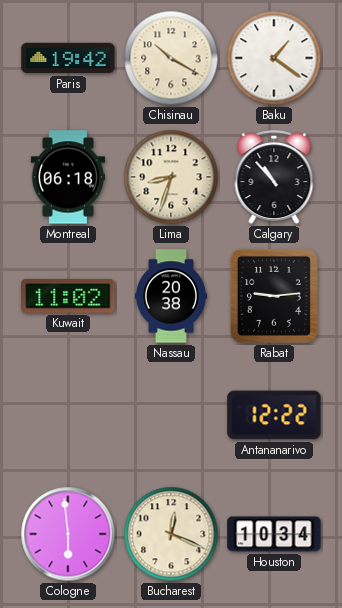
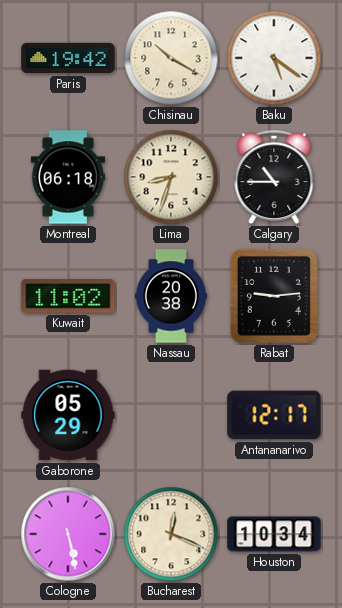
Baku: 1:21 -> 5:21 (274, 58)
Calgary: 10:53 -> 10:45 (274, 178)
Gaborone: none -> 05:29 (68, 415)
Antananarivo: 12:22 -> 12:17 (274, 415)
Cologne: 5:59 -> 5:28 (68, 534)
